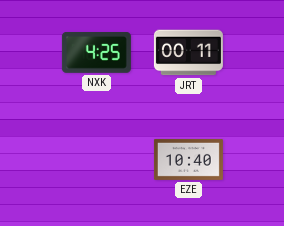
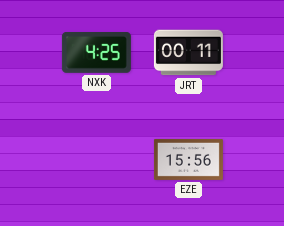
EZE: 10:40 -> 15:56 (188, 159)
